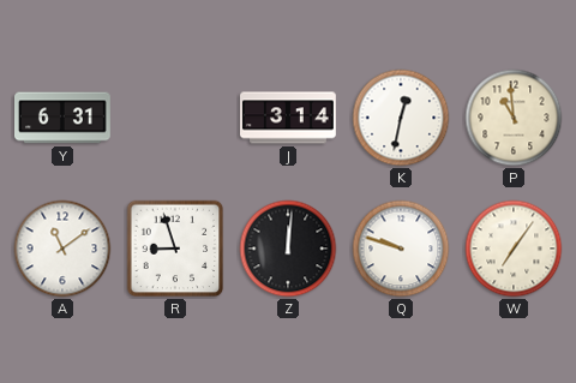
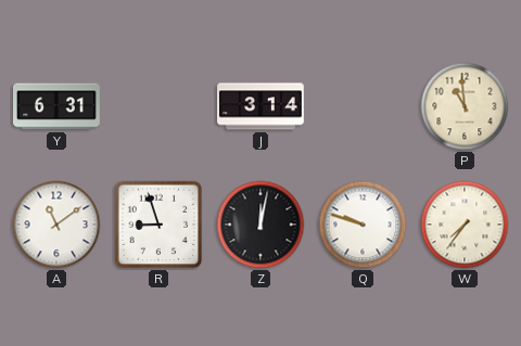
K: 12:32 -> none (401, 118)
Z: 12:01 -> 12:02 (260, 225)
W: 7:06 -> 7:36 (465, 225)
